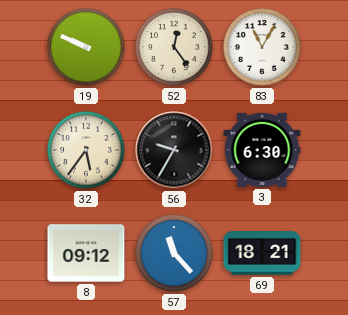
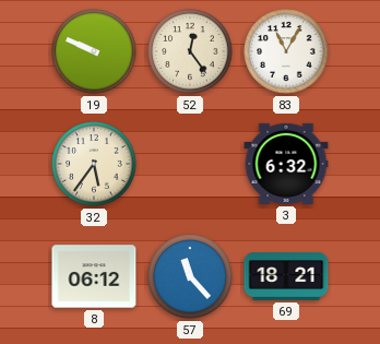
56: 9:35 -> none (174, 150)
3: 6:30 -> 6:32 (286, 164)
8: 09:12 -> 06:12 (94, 276)
